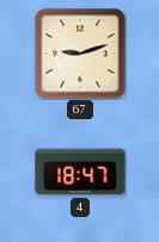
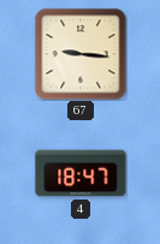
67: 9:12 -> 9:16 (81, 54)
